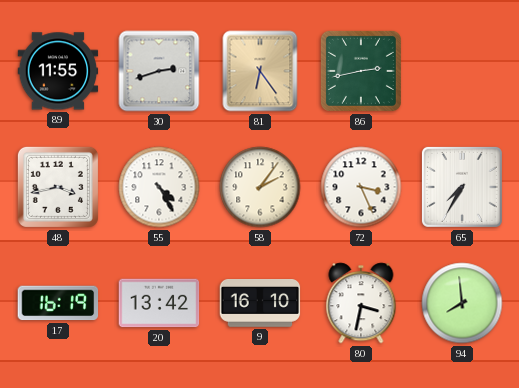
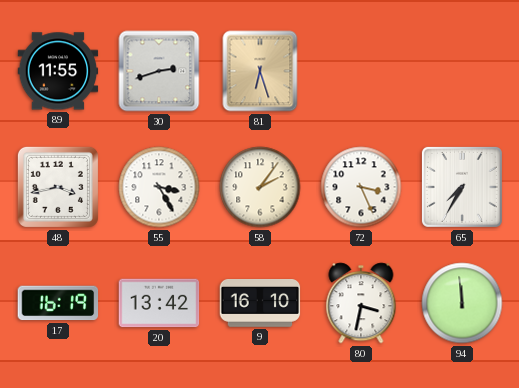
81: 6:24 -> 6:27 (260, 71)
86: 2:43 -> none (361, 71)
55: 4:25 -> 3:25 (159, 187)
94: 7:59 -> 11:59 (462, 303)
